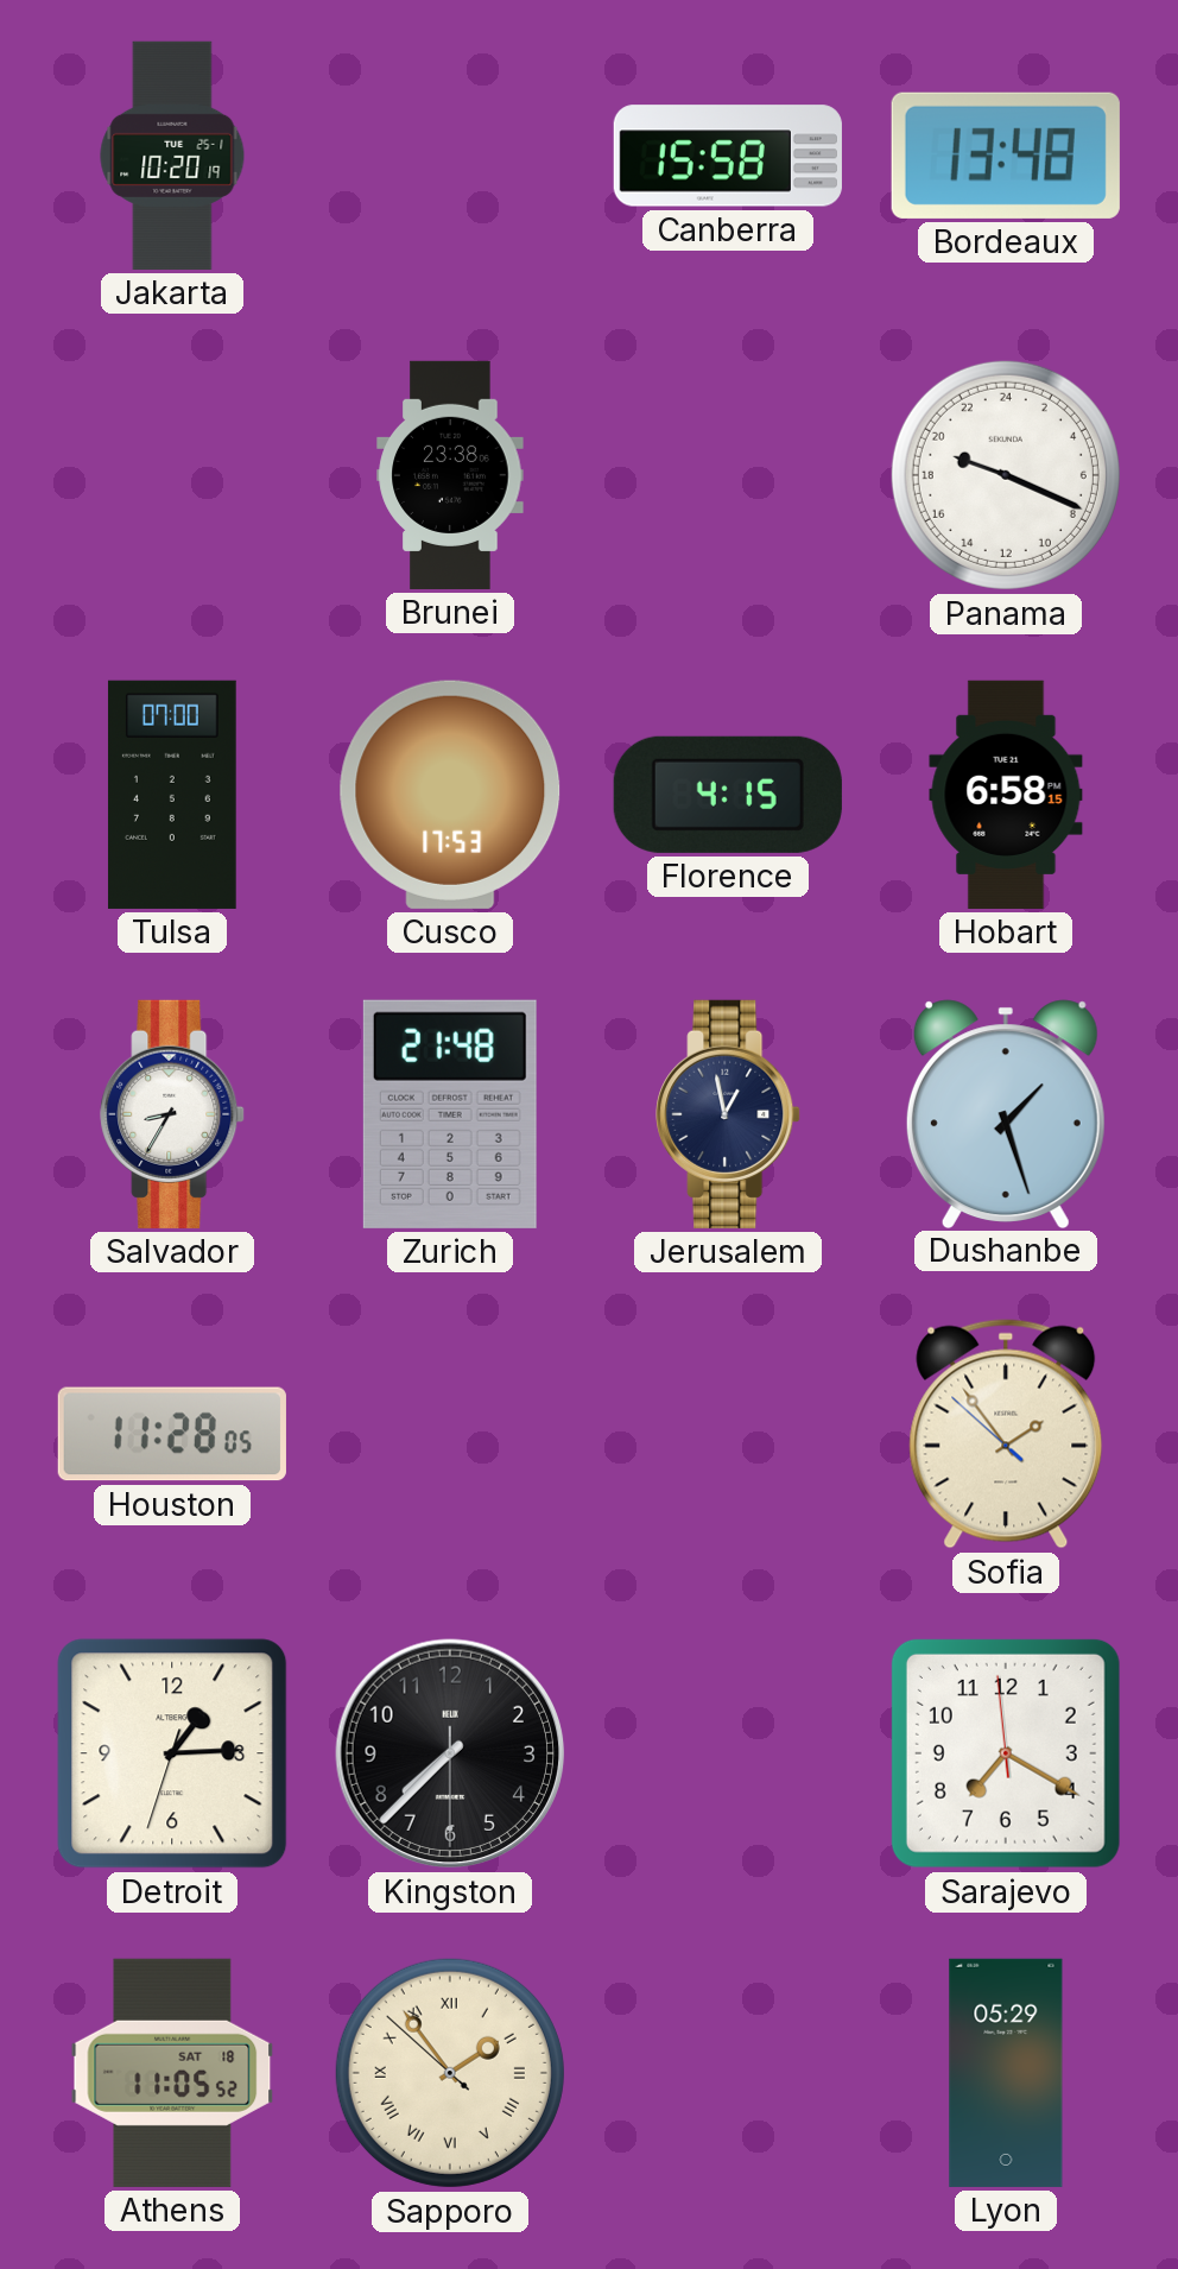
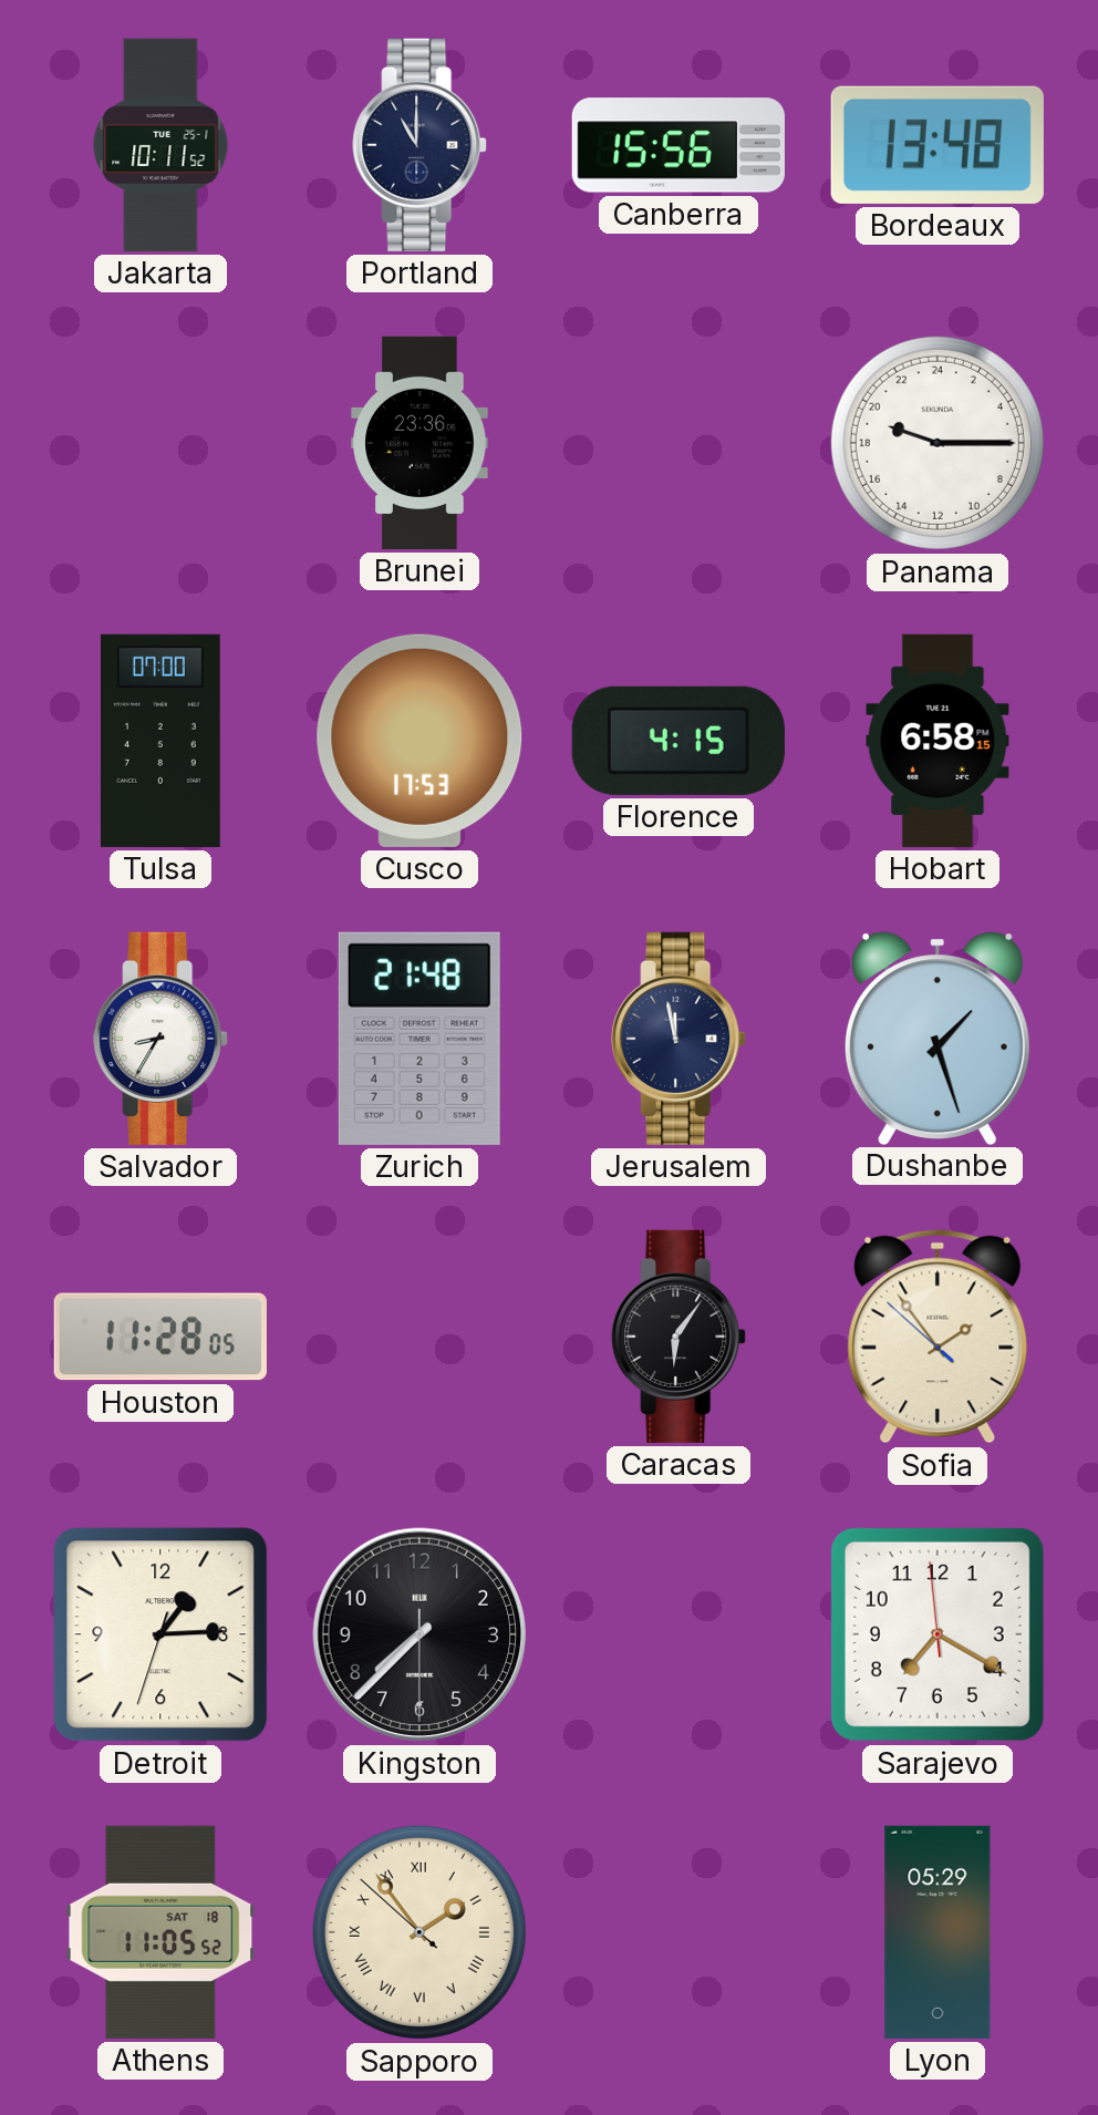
Jakarta: 10:20 -> 10:11 (160, 145)
Portland: none -> 11:00 (419, 145)
Canberra: 15:58 -> 15:56 (679, 145)
Brunei: 23:38 -> 23:36 (419, 443)
Panama: 19:19 -> 19:15 (938, 443)
Jerusalem: 12:58 -> 11:58 (679, 1039)
Caracas: none -> 6:06 (679, 1337)
